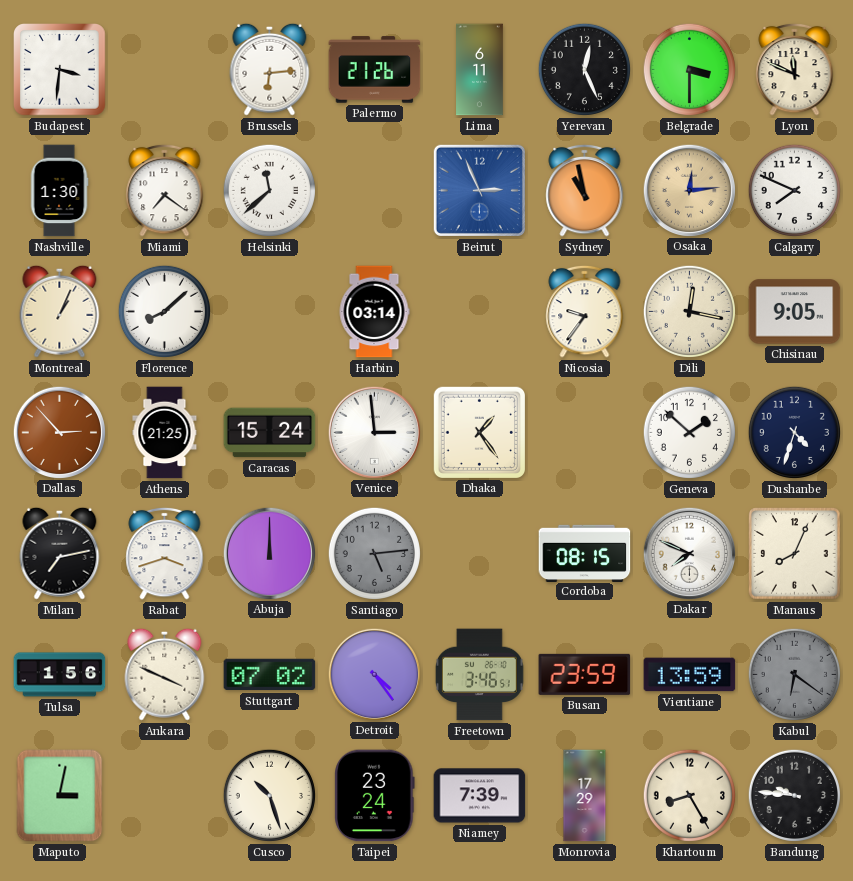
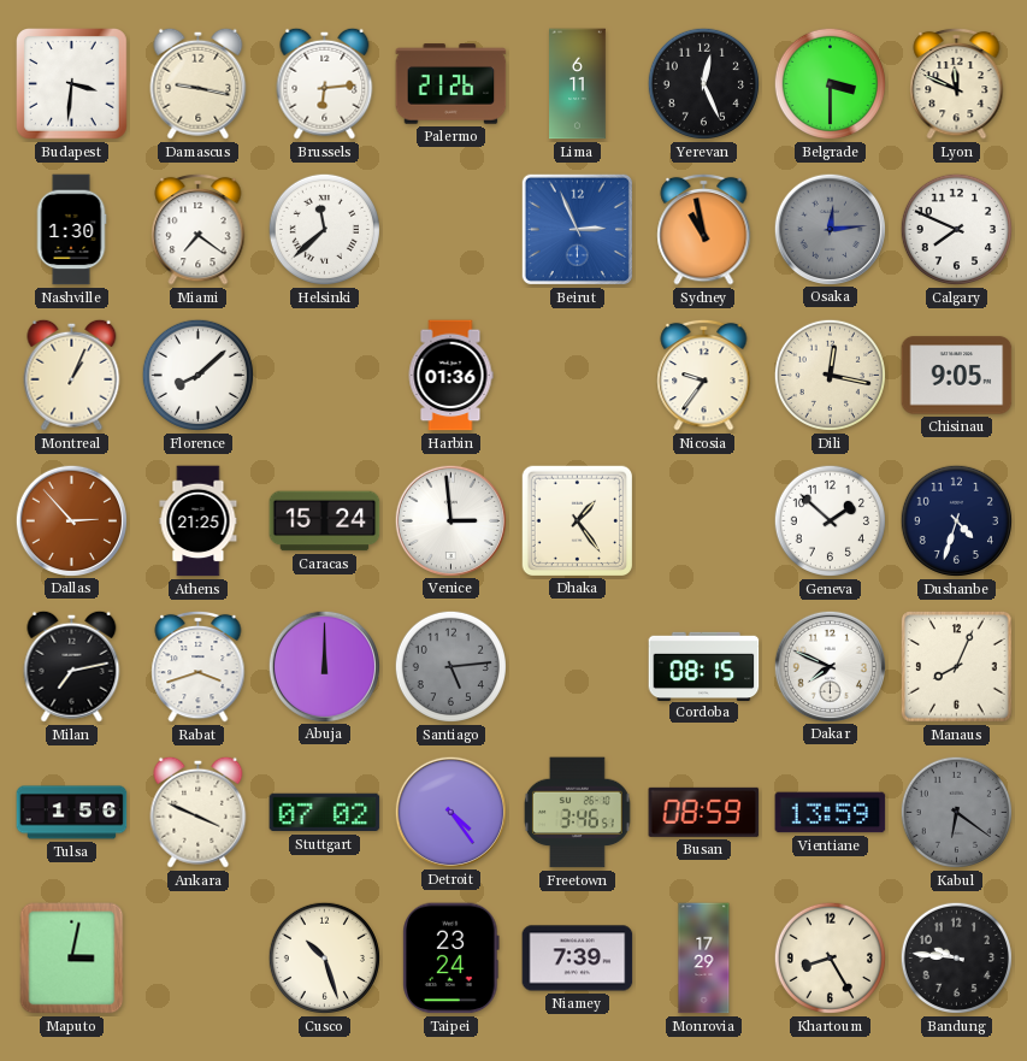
Damascus: none -> 9:17 (199, 83)
Osaka dial: champagne -> grey (830, 229)
Harbin: 03:14 -> 01:36 (450, 376)
Busan: 23:59 -> 08:59 (704, 812)
